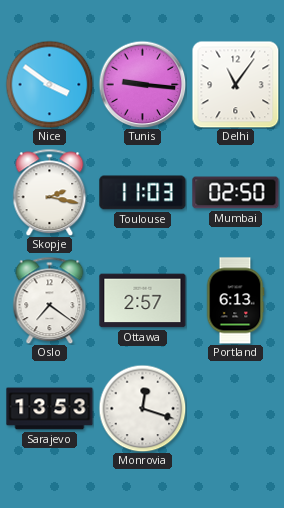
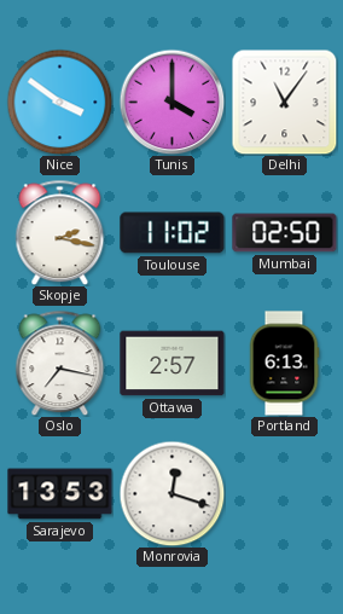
Tunis: 9:16 -> 4:00 (171, 102)
Toulouse: 11:03 -> 11:02 (173, 233)
Oslo: 7:21 -> 7:17 (60, 363)
